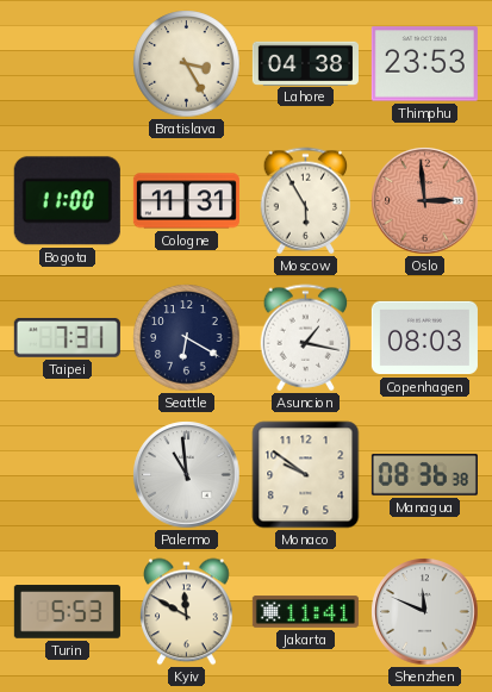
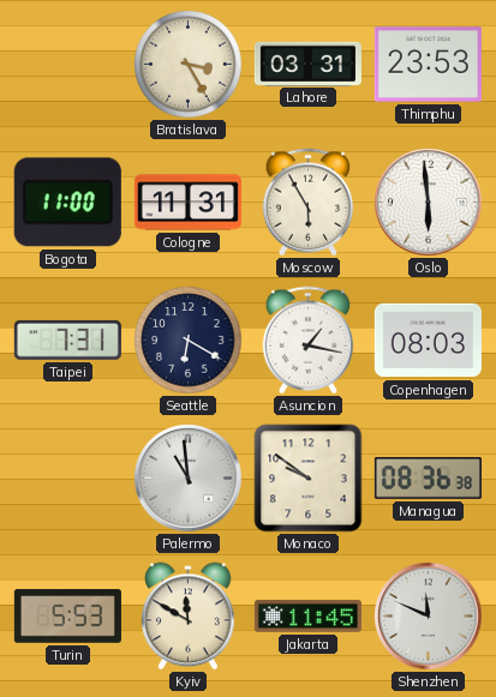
Lahore: 04:38 -> 03:31 (307, 64)
Oslo: 2:59 -> 5:59 (429, 203)
Oslo dial: salmon -> white (429, 203)
Jakarta: 11:41 -> 11:45 (307, 617)
